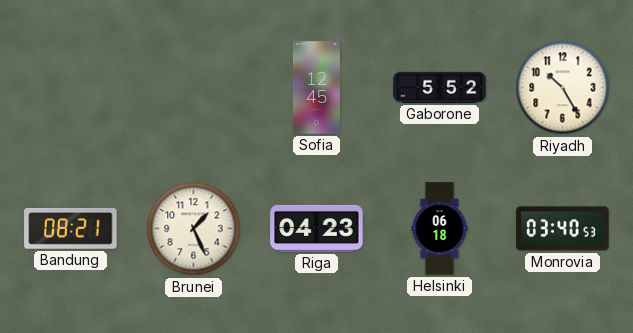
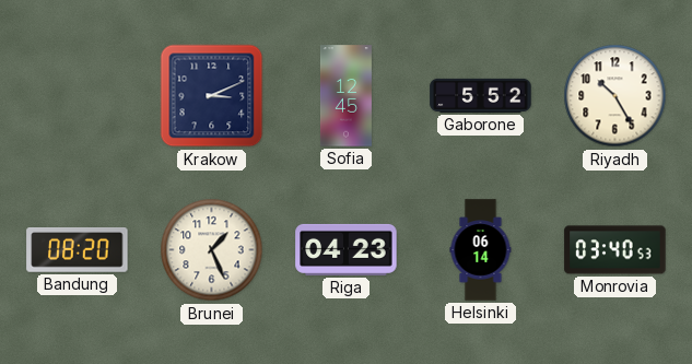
Krakow: none -> 3:11 (212, 96)
Bandung: 08:21 -> 08:20 (78, 250)
Helsinki: 06:18 -> 06:14 (481, 250)
